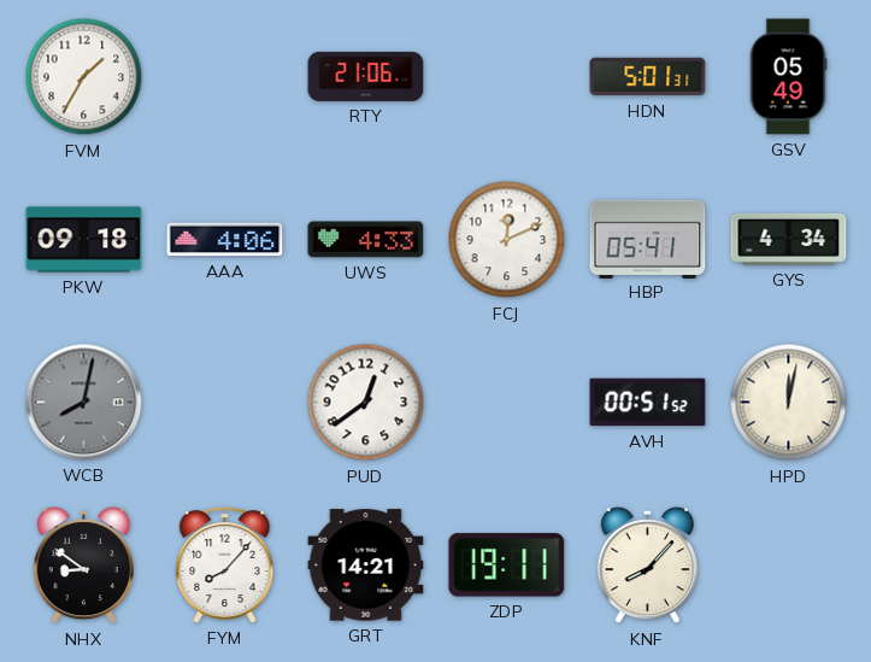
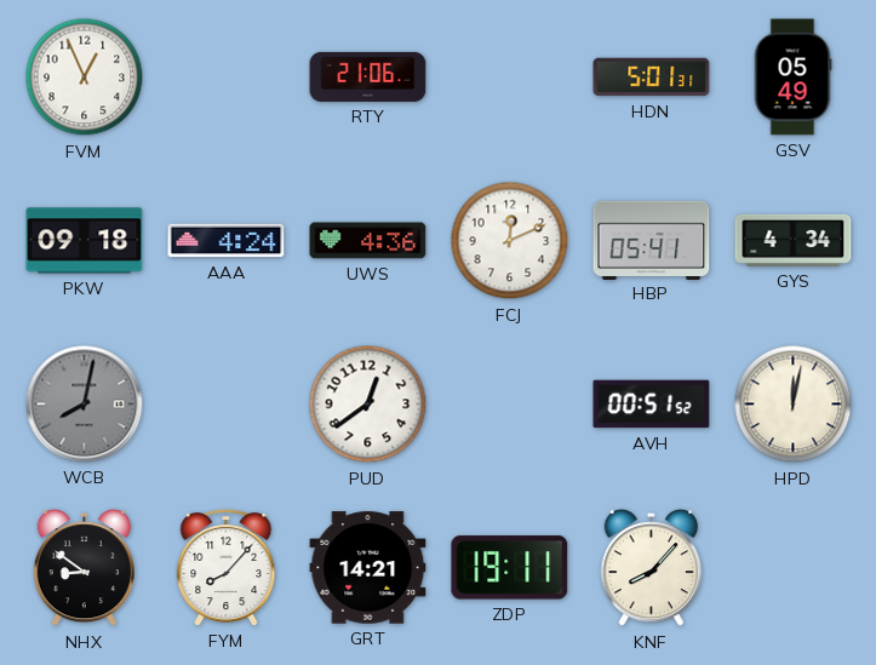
FVM: 1:35 -> 12:56 (85, 78)
AAA: 4:06 -> 4:24 (227, 241)
UWS: 4:33 -> 4:36 (368, 241)
